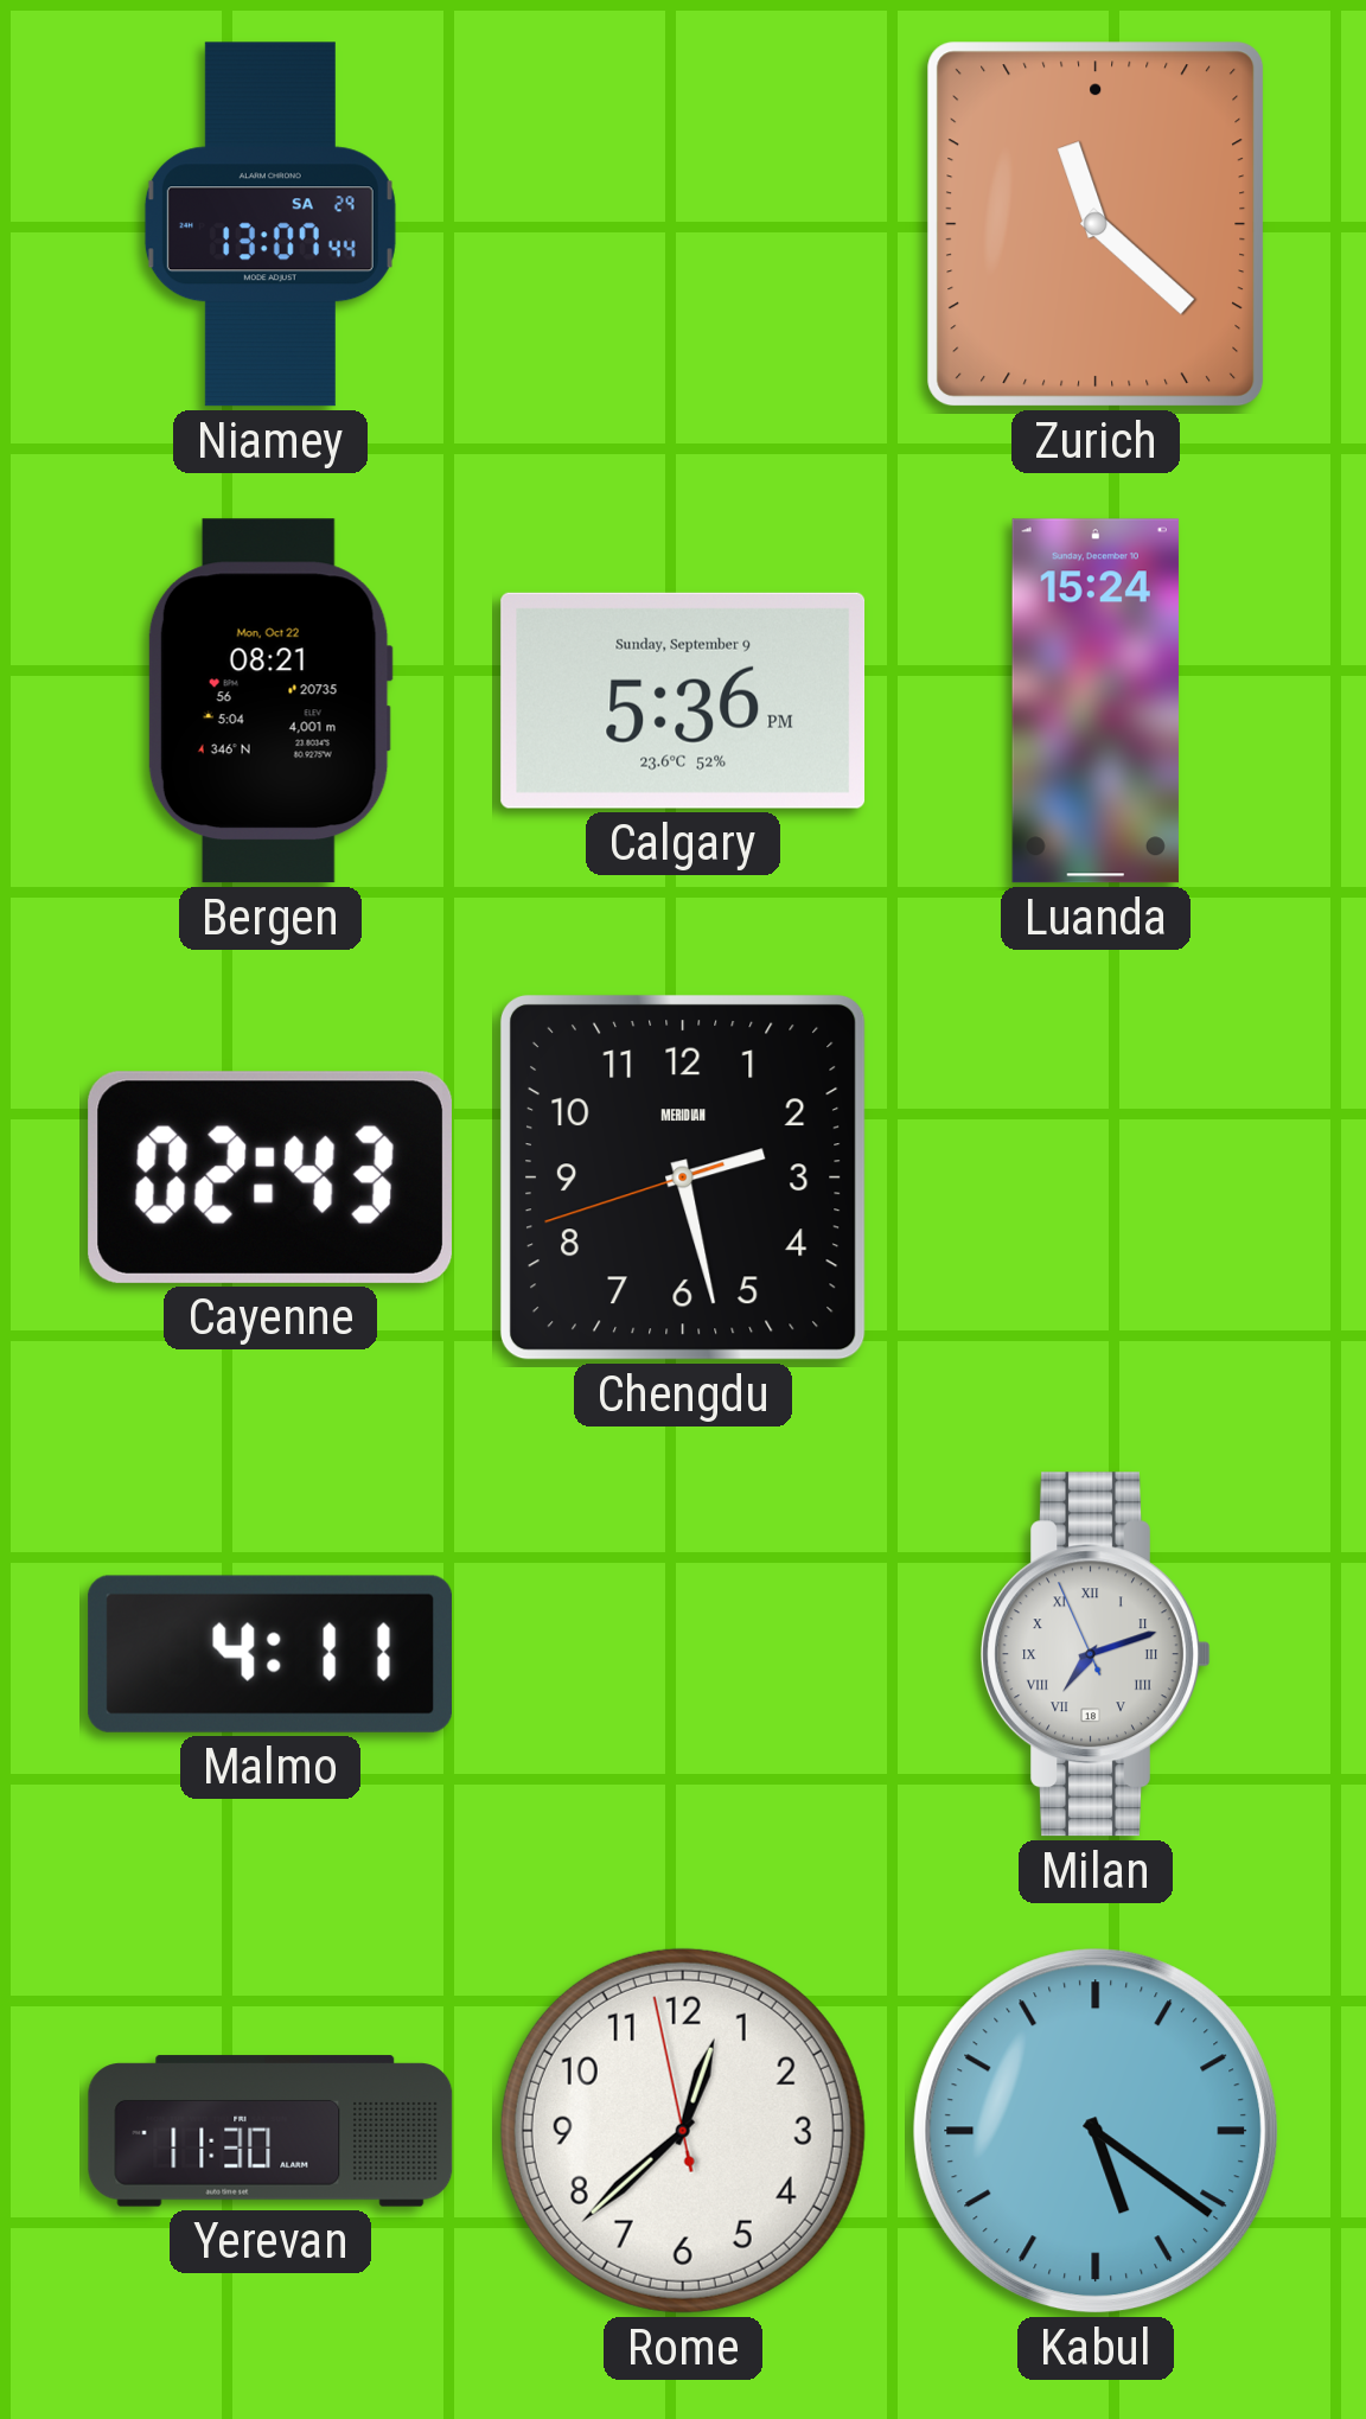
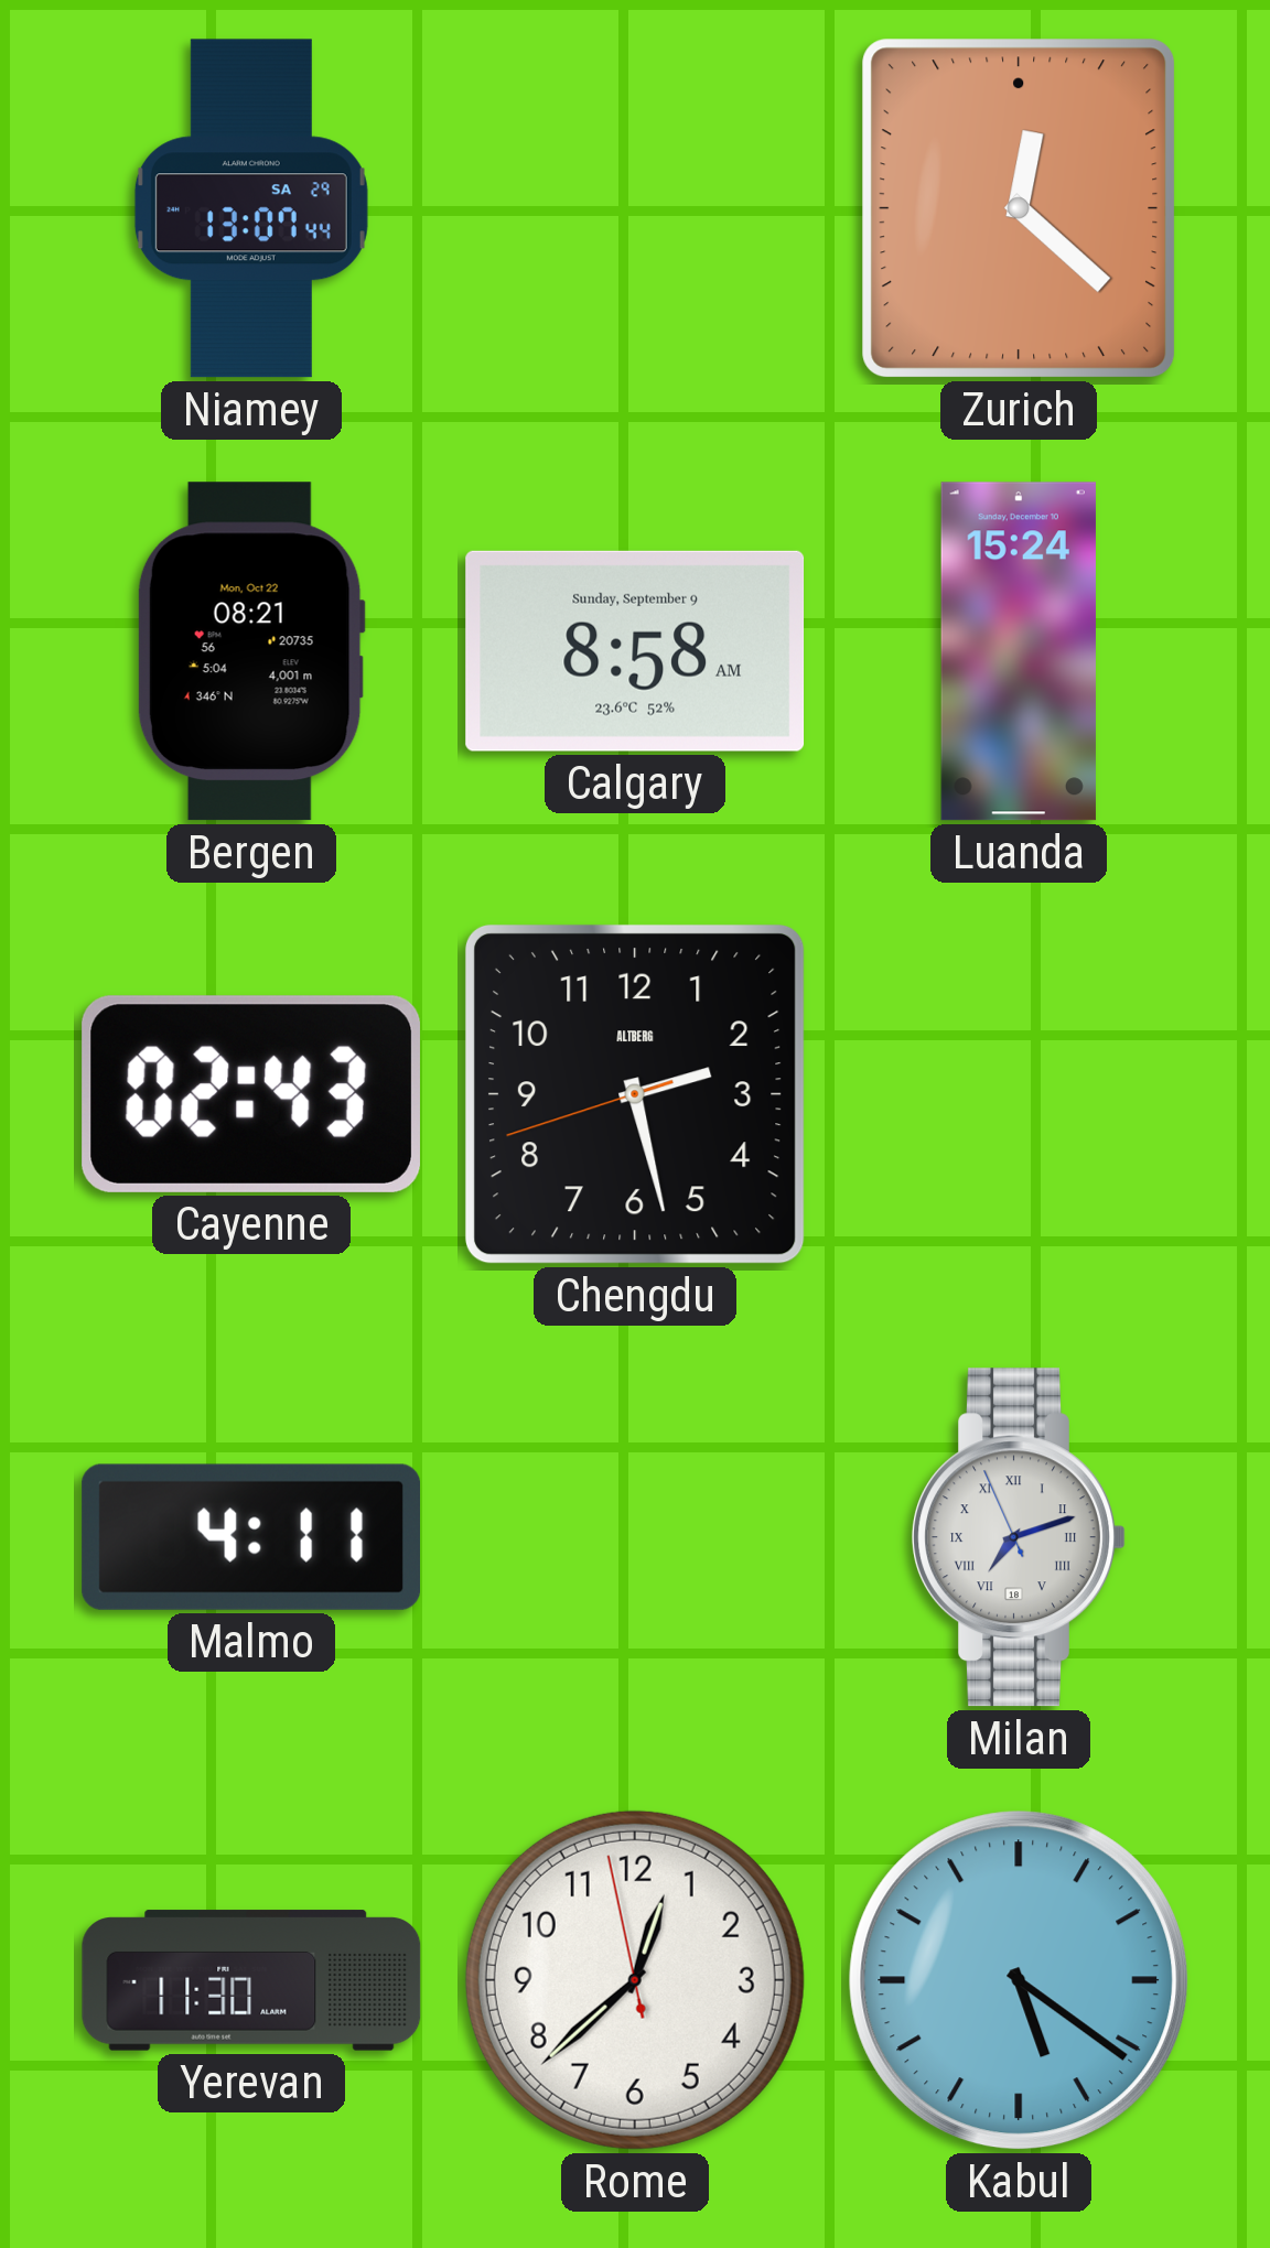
Zurich: 11:22 -> 12:22 (1019, 208)
Calgary: 5:36 -> 8:58 (635, 651)
Chengdu brand: MERIDIAN -> ALTBERG (635, 1094)
